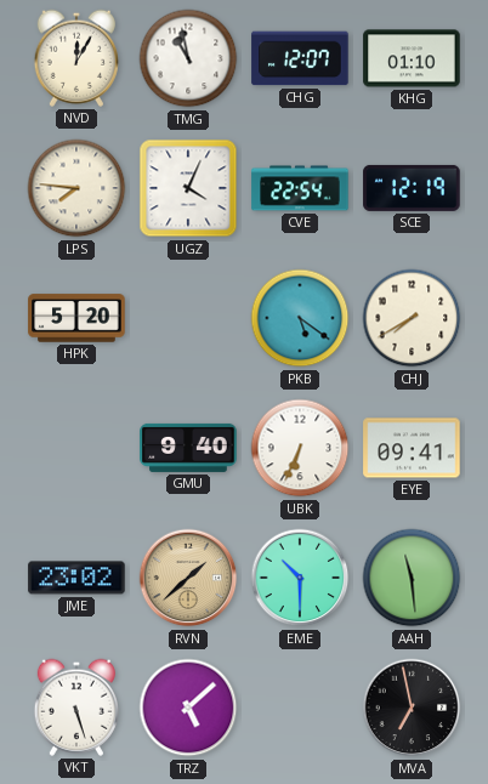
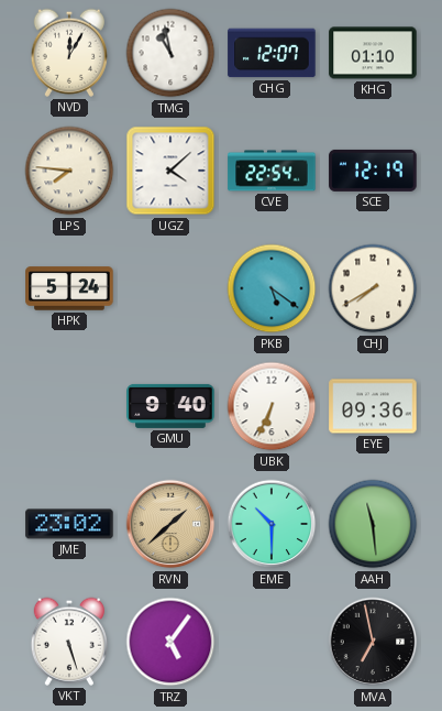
UGZ: 4:04 -> 4:08 (170, 171)
HPK: 5:20 -> 5:24 (69, 288)
EYE: 09:41 -> 09:36 (373, 406)
TRZ: 5:08 -> 5:06 (170, 642)
